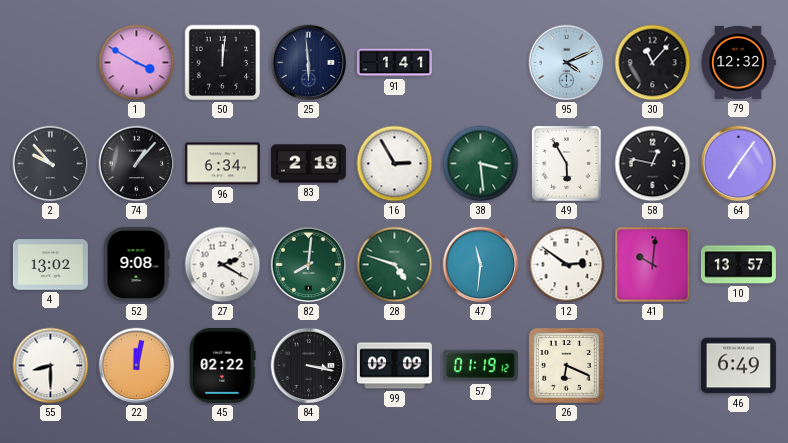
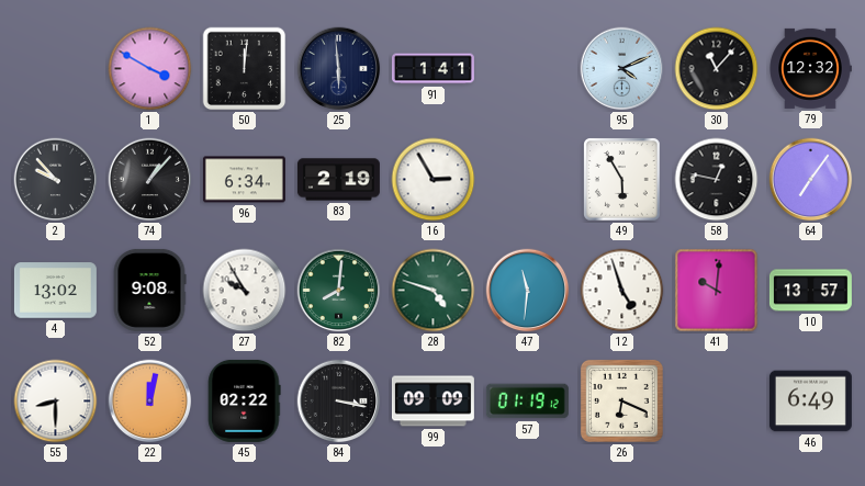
38: 3:29 -> none (481, 164)
27: 2:20 -> 9:55 (245, 291)
12: 2:51 -> 4:57 (622, 291)
